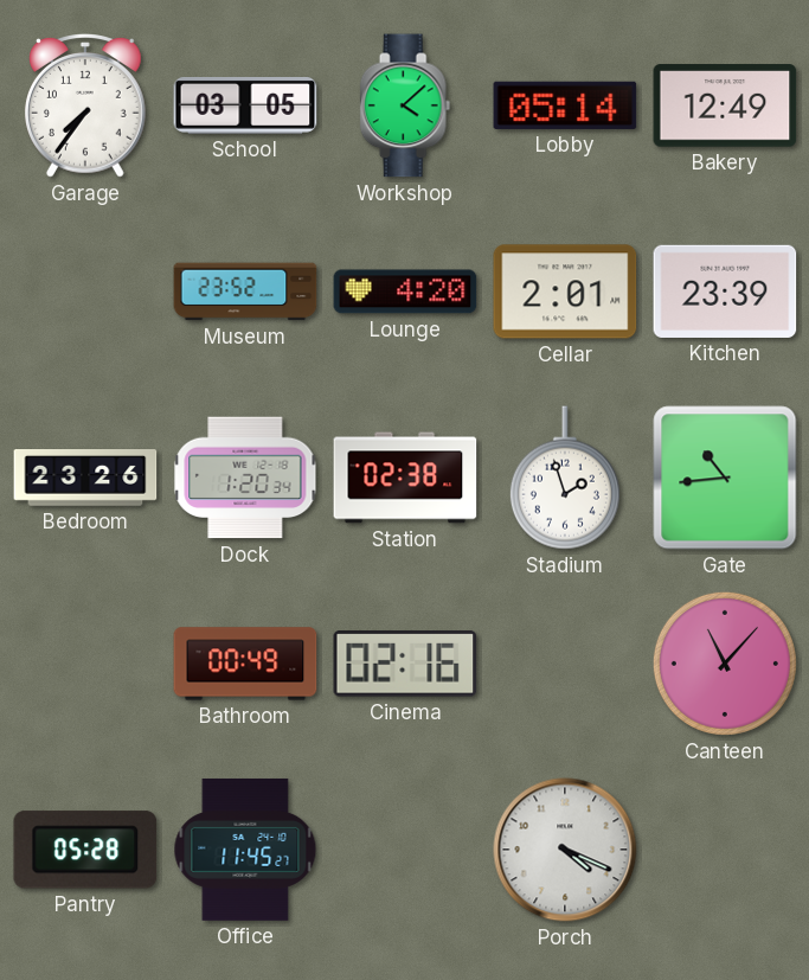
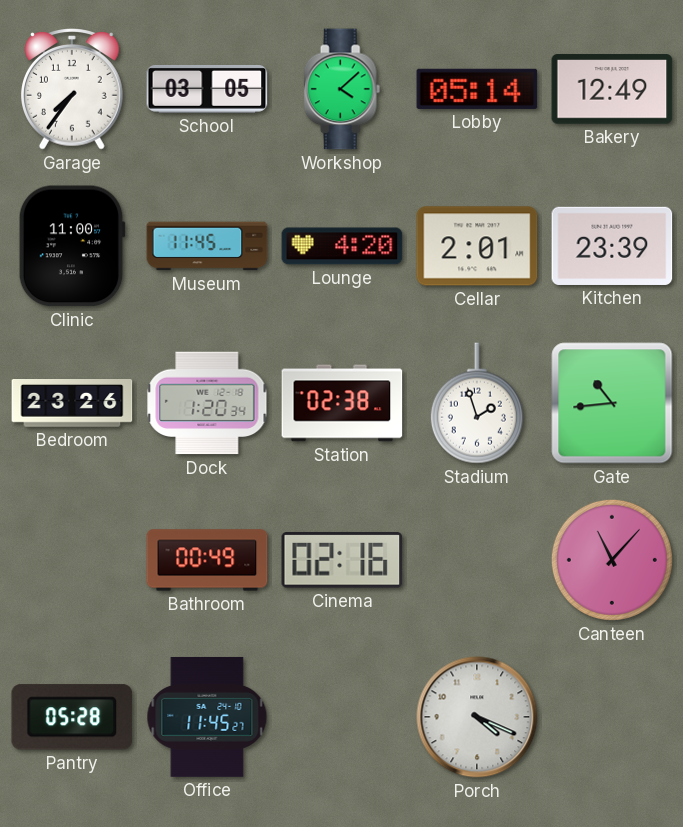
Clinic: none -> 11:00 (72, 246)
Museum: 23:52 -> 11:45 (207, 246)
